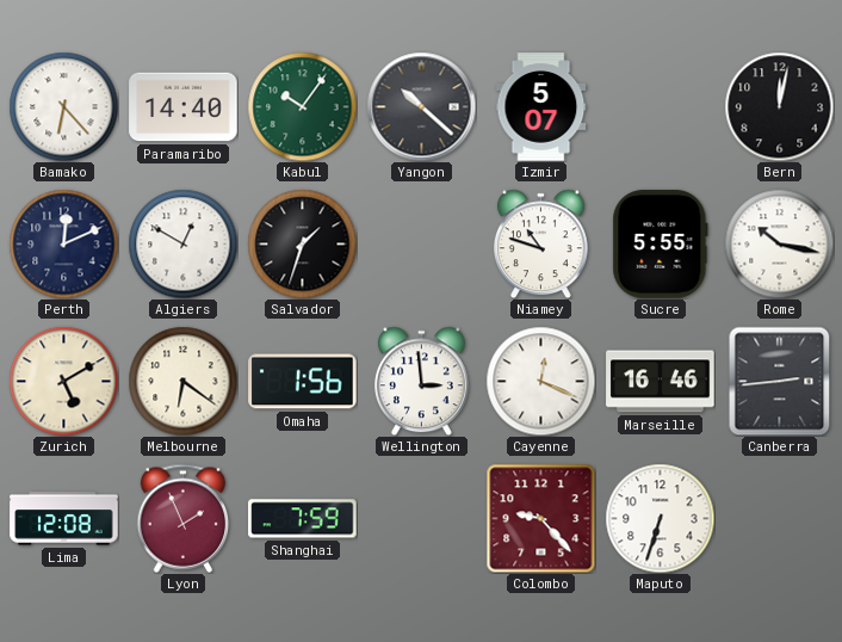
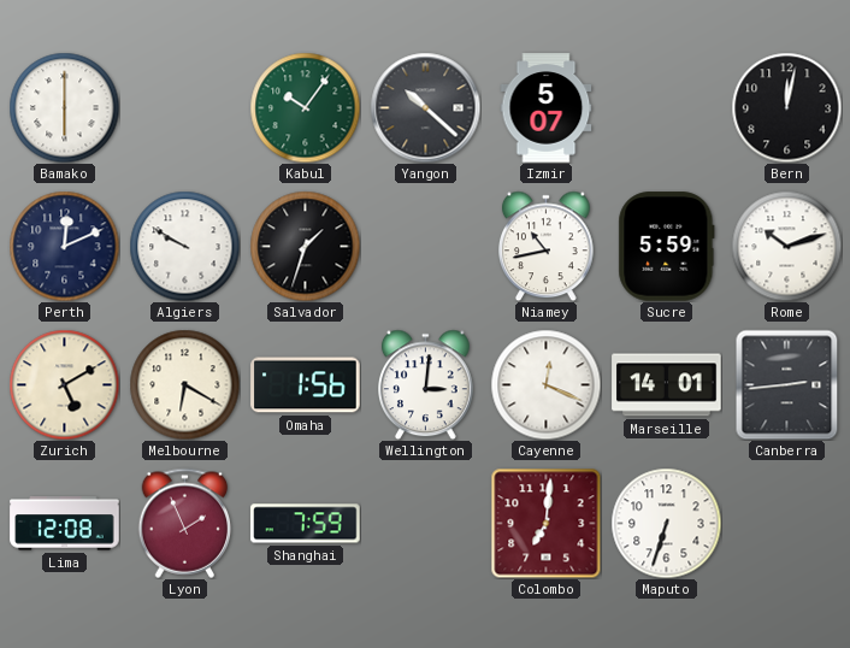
Bamako: 6:23 -> 6:00 (64, 107)
Paramaribo: 14:40 -> none (184, 107)
Algiers: 12:50 -> 9:50 (184, 246)
Niamey: 10:48 -> 10:43 (547, 246)
Sucre: 5:55 -> 5:59 (667, 247)
Rome: 10:17 -> 10:12 (786, 246)
Melbourne: 6:21 -> 6:20 (184, 384)
Wellington: 2:59 -> 3:01 (426, 384)
Marseille: 16:46 -> 14:01 (667, 385)
Colombo: 9:23 -> 7:01 (545, 523)
